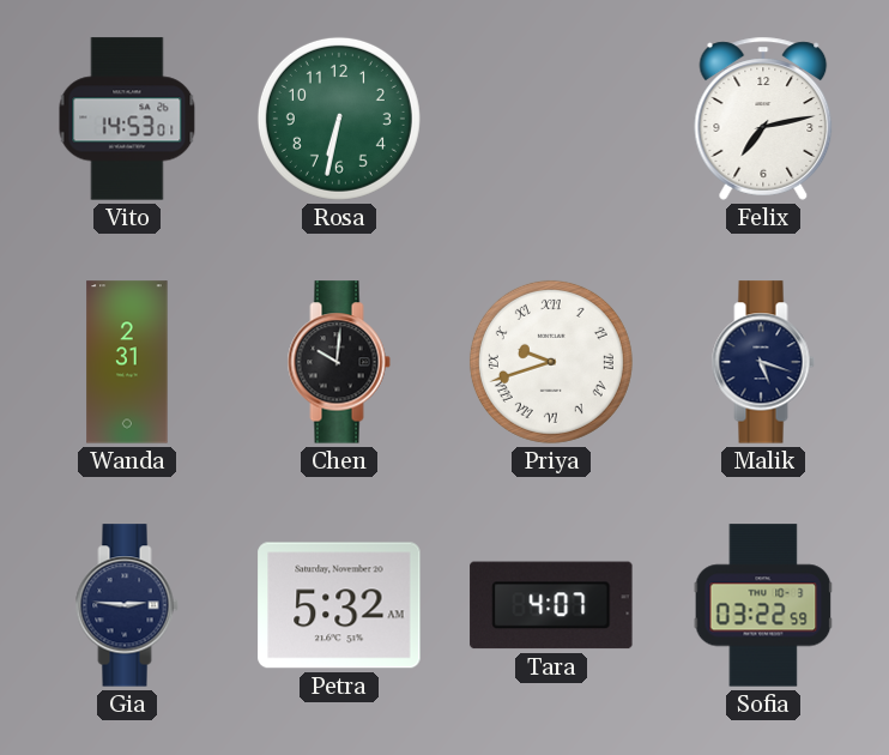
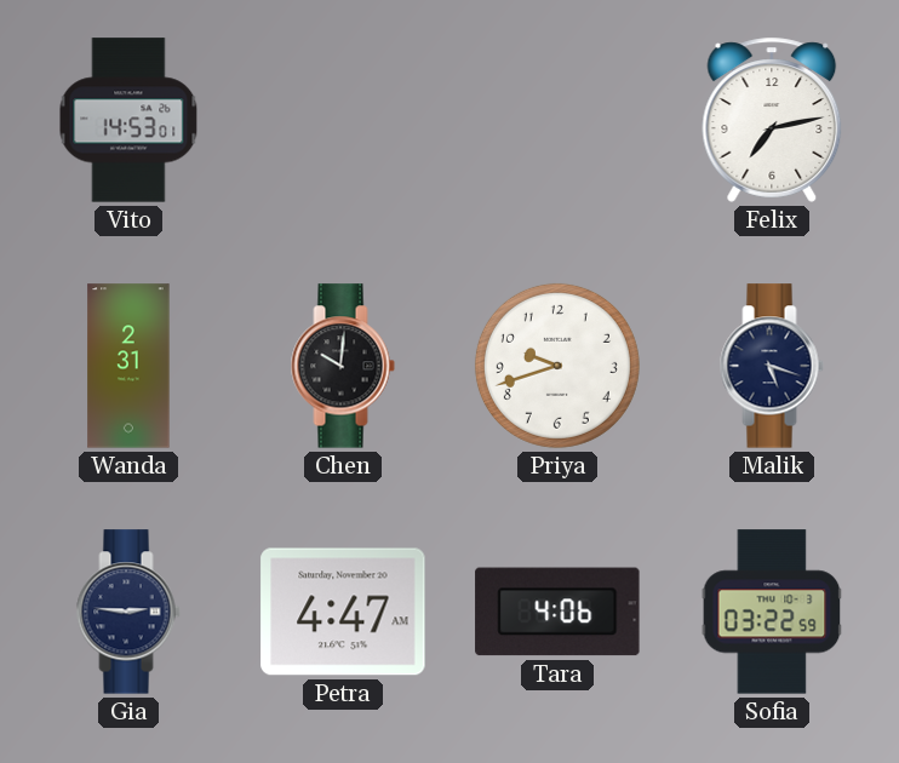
Rosa: 6:32 -> none (339, 119)
Priya numerals: Roman -> Arabic (557, 366)
Petra: 5:32 -> 4:47 (343, 612)
Tara: 4:07 -> 4:06 (557, 612)
